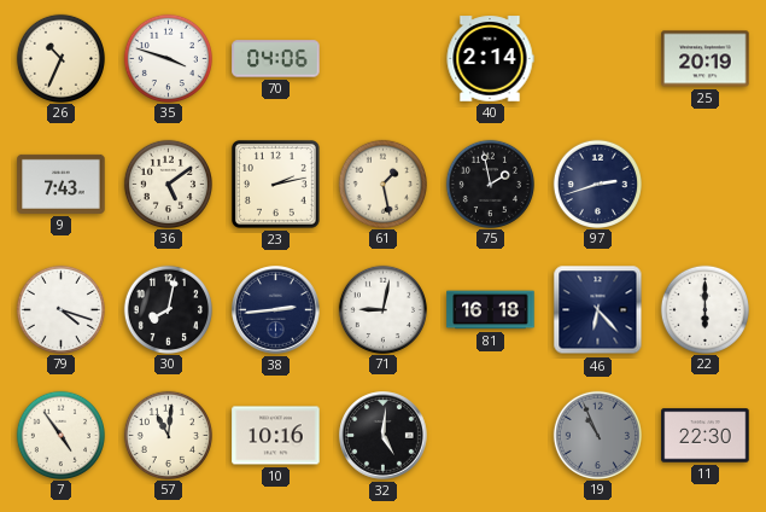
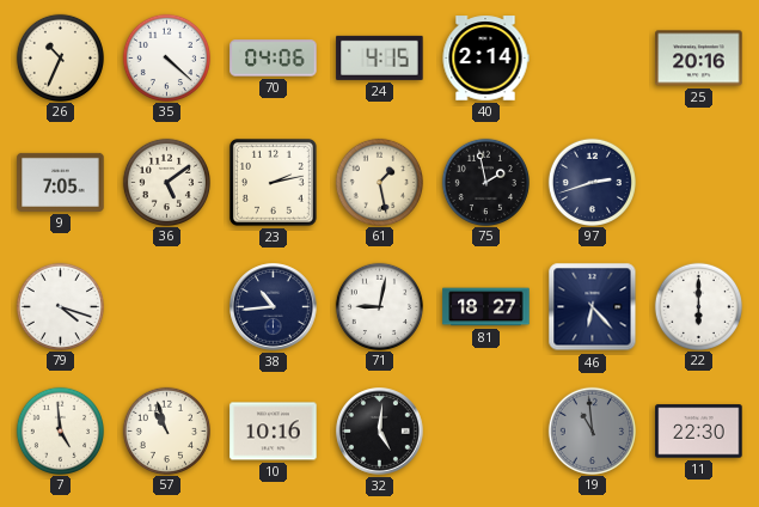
35: 3:48 -> 4:22 (166, 57)
24: none -> 4:15 (380, 57)
25: 20:19 -> 20:16 (699, 59)
9: 7:43 -> 7:05 (61, 182)
30: 8:02 -> none (168, 309)
38: 2:44 -> 10:44 (274, 307)
81: 16:18 -> 18:27 (486, 307)
7: 4:54 -> 4:59 (60, 430)
57: 11:01 -> 10:57 (166, 430)
19: 10:56 -> 10:59 (592, 430)
